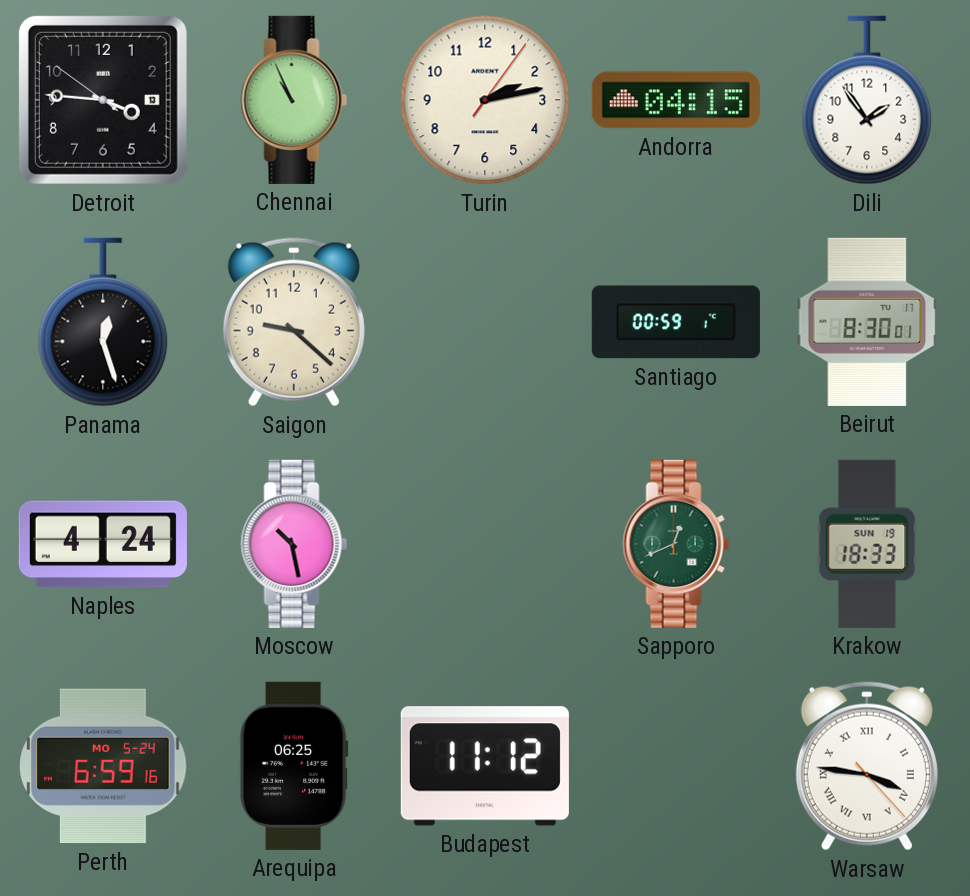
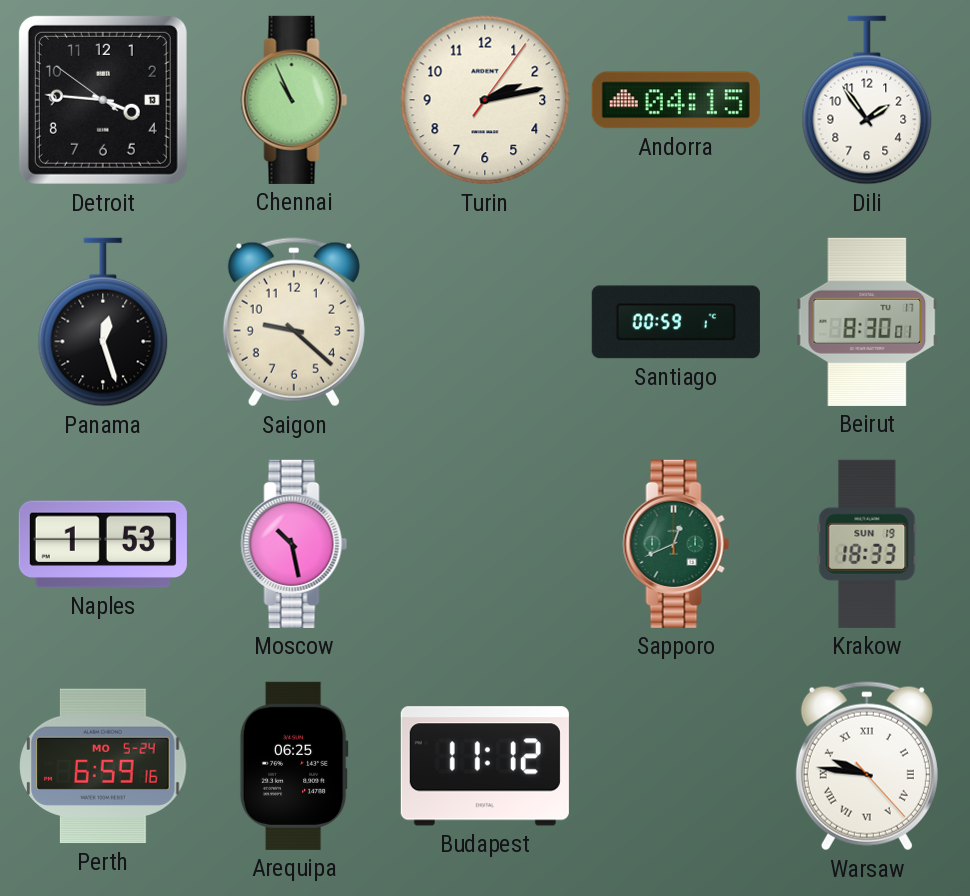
Naples: 4:24 -> 1:53 (103, 544)
Warsaw: 3:46 -> 9:46 (867, 766)
